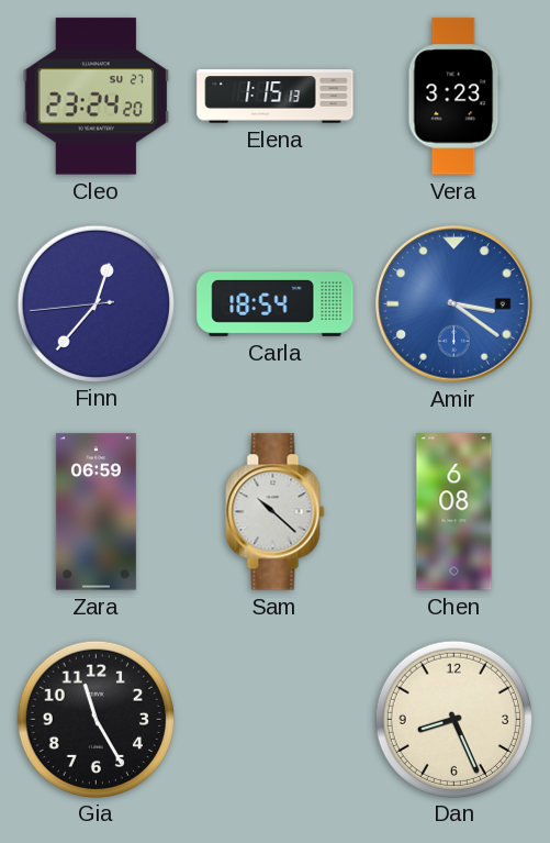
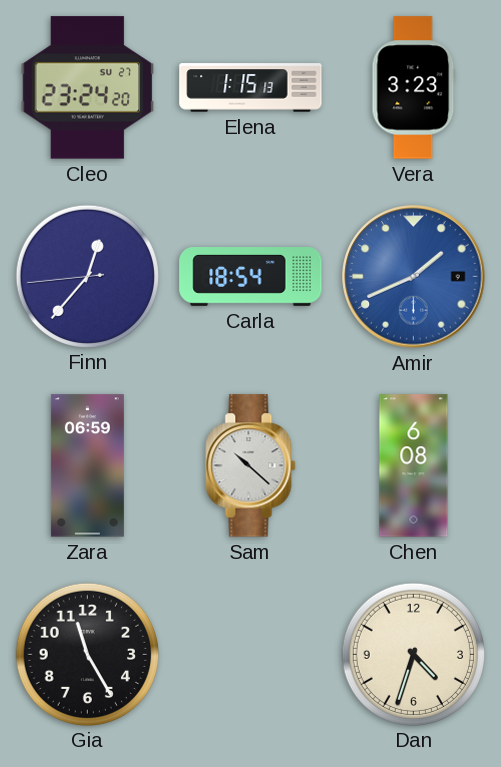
Amir: 3:21 -> 1:41 (414, 277)
Dan: 8:26 -> 4:33 (413, 654)
